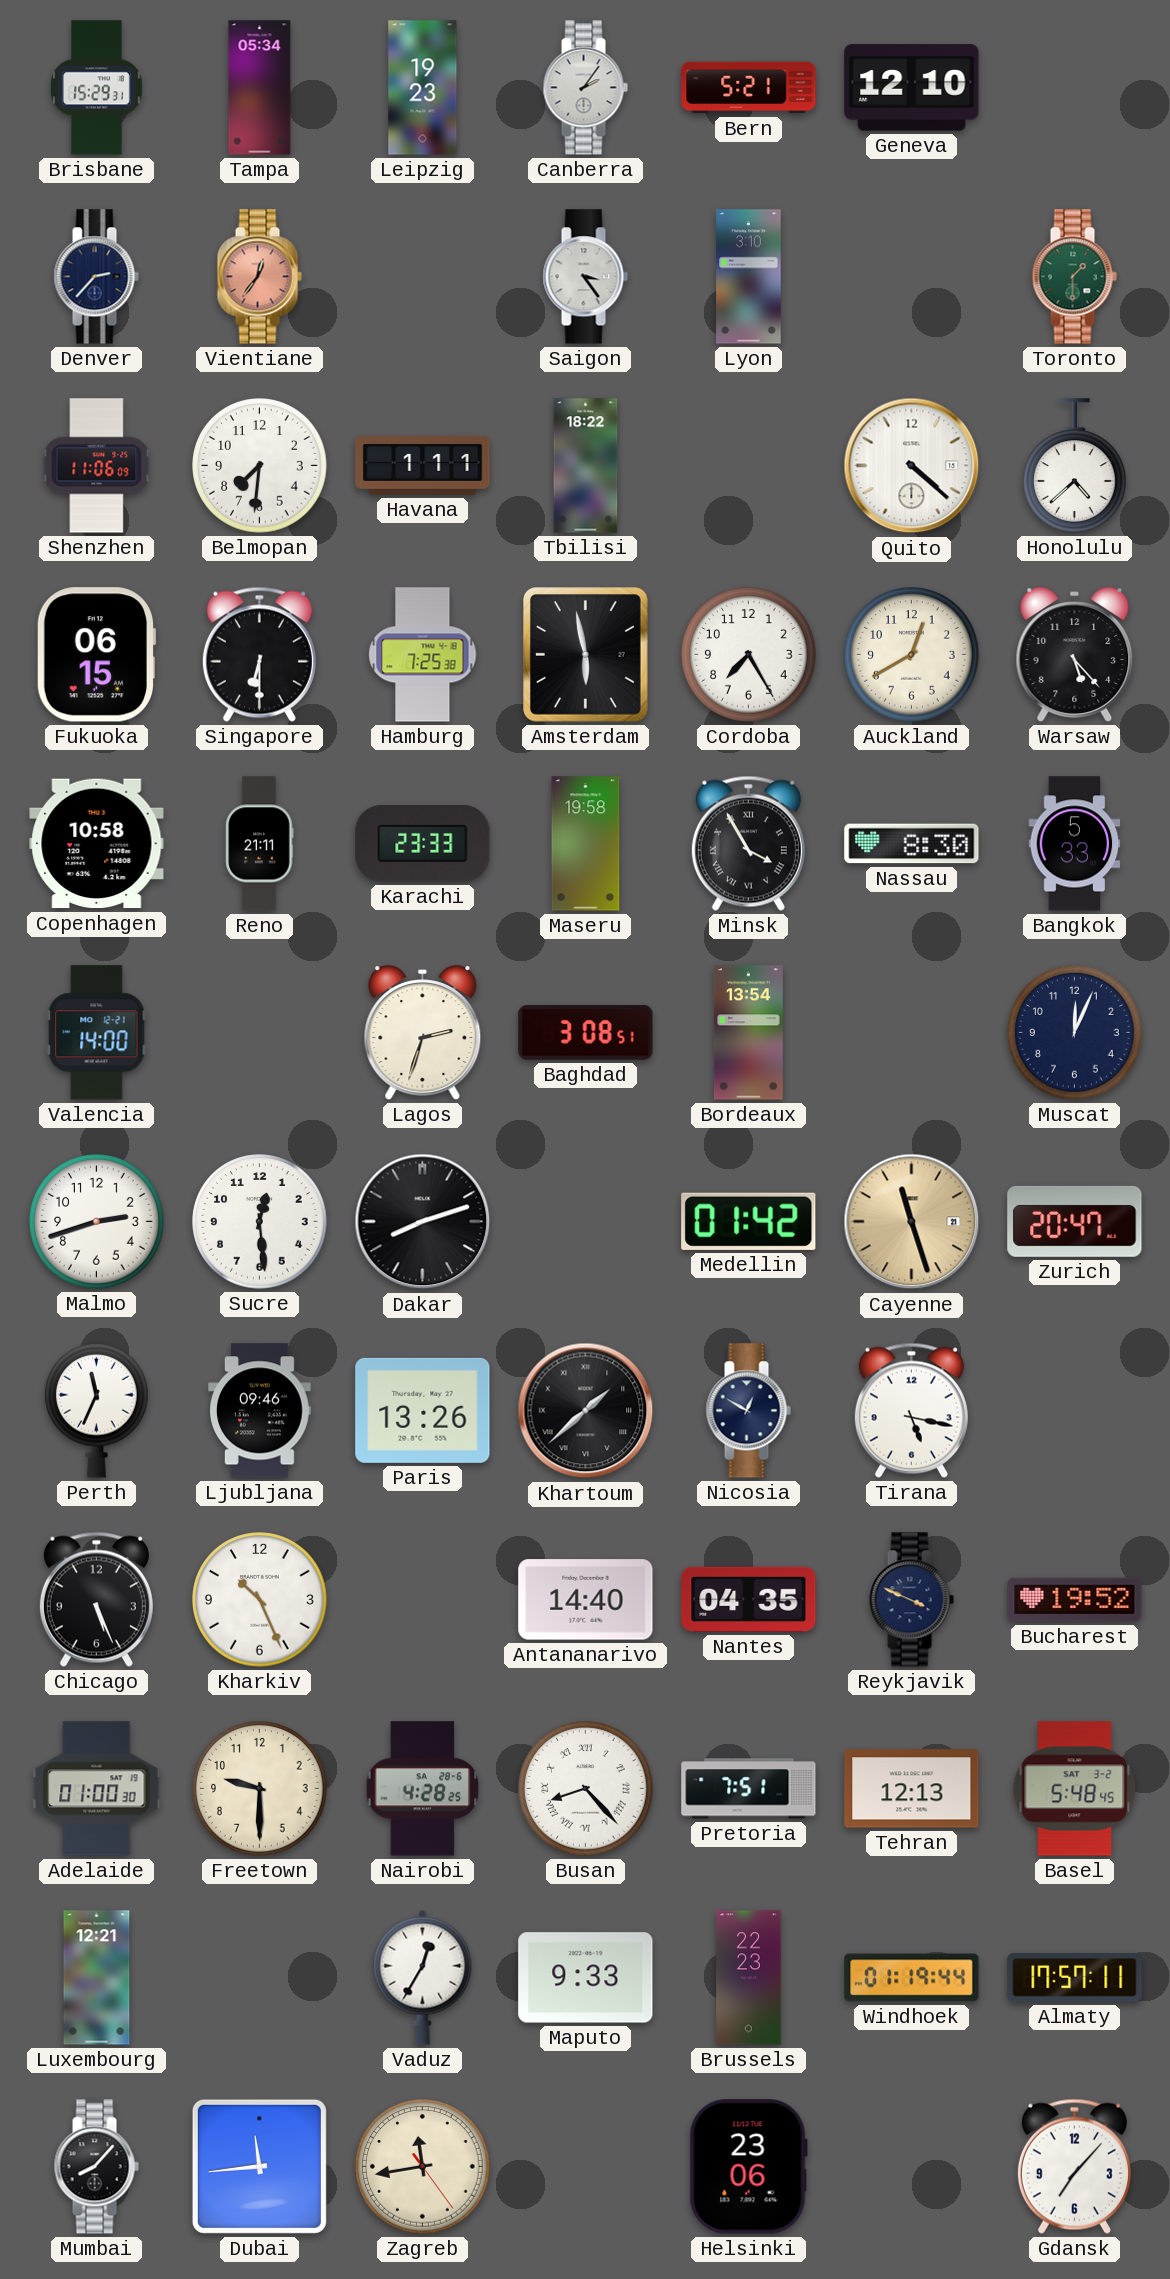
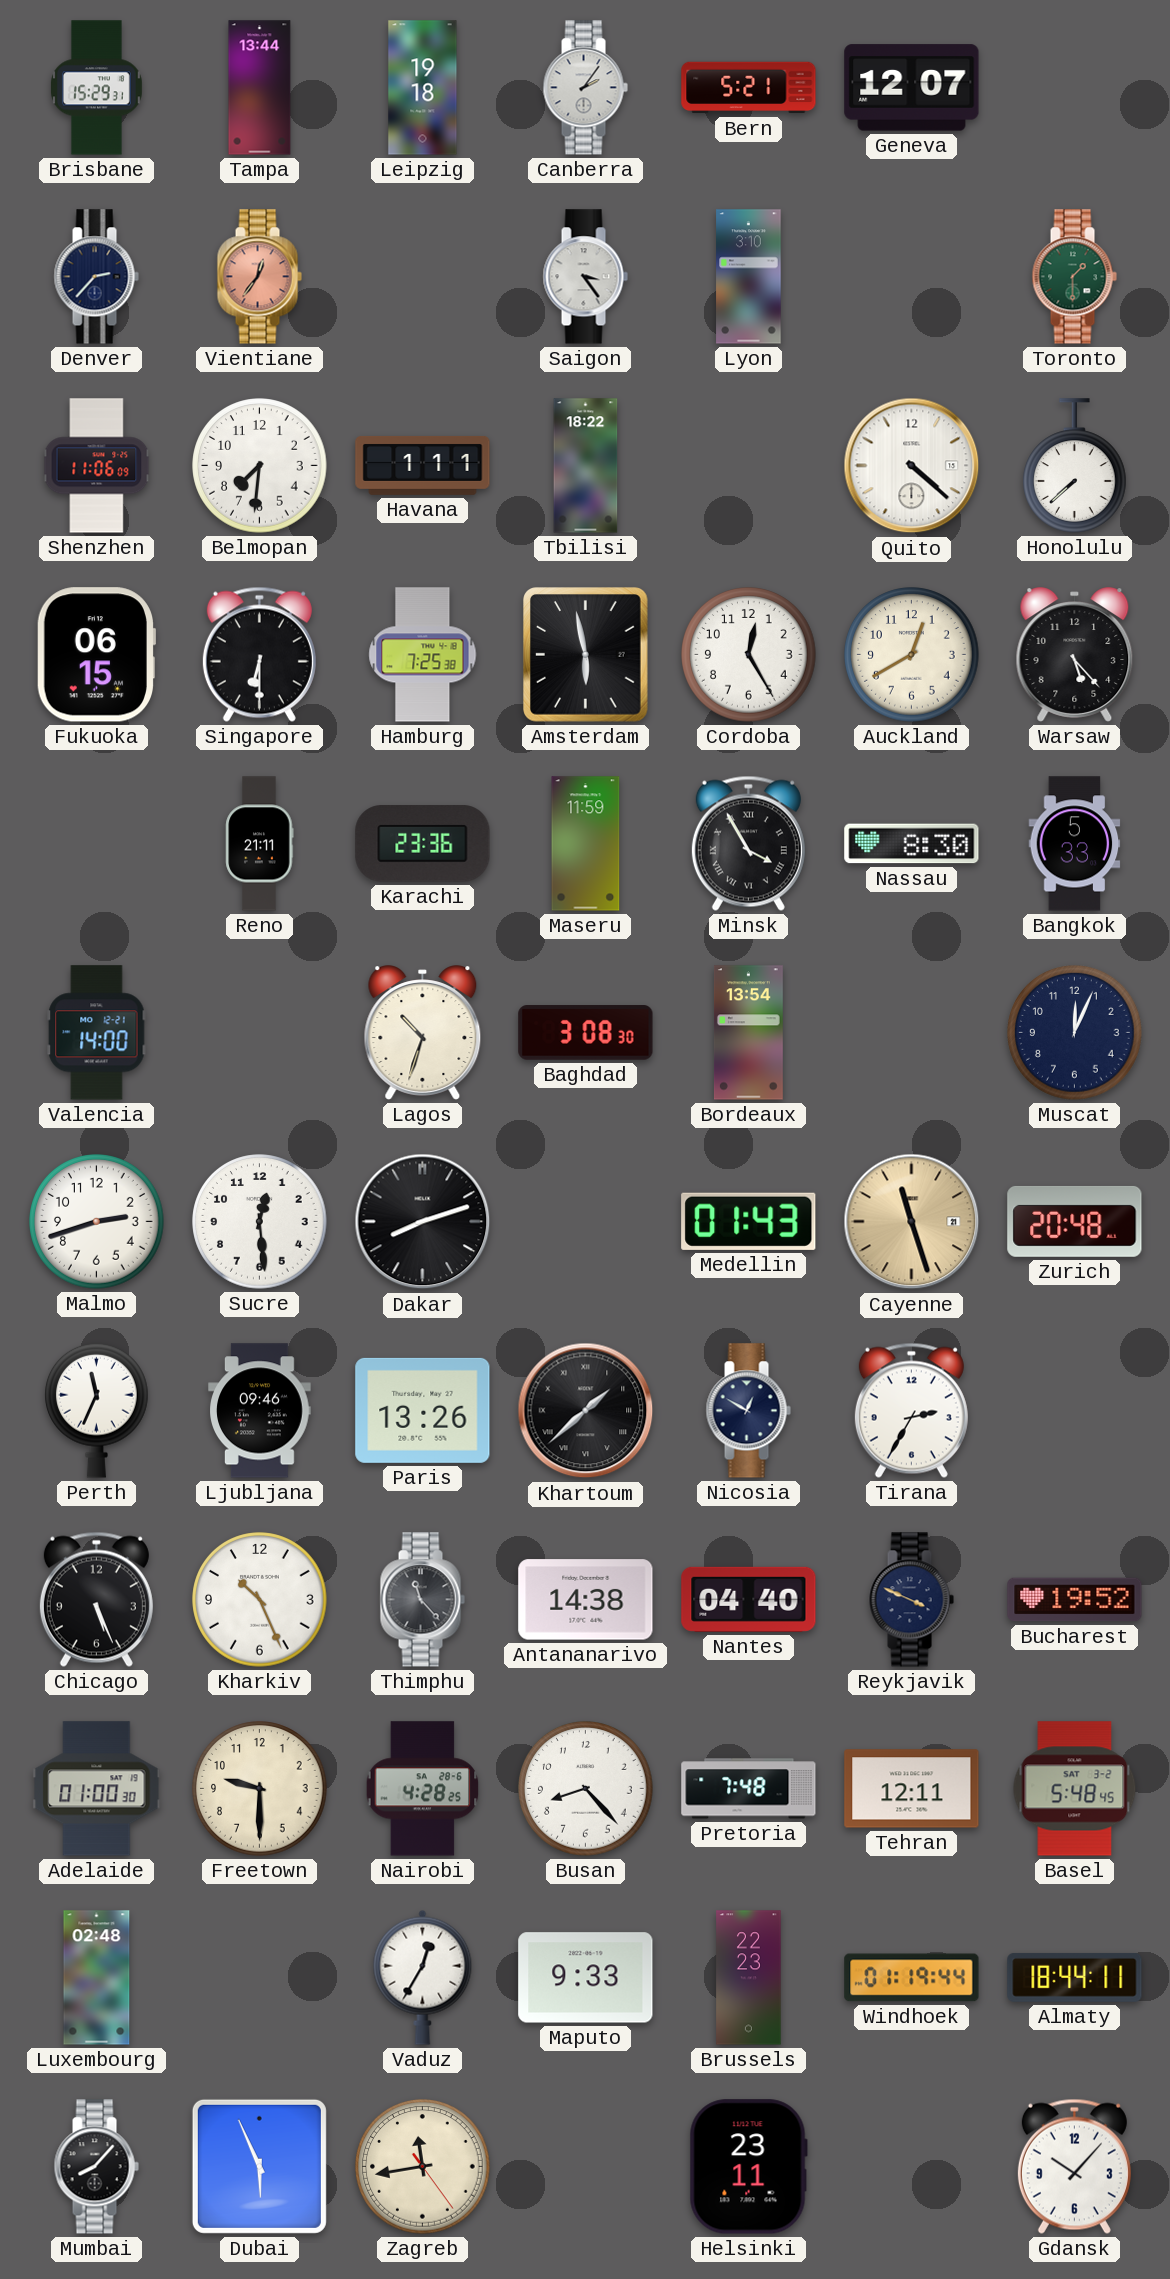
Tampa: 05:34 -> 13:44 (260, 88)
Leipzig: 19:23 -> 19:18 (423, 88)
Geneva: 12:10 -> 12:07 (912, 88)
Honolulu: 4:38 -> 7:38 (1075, 466)
Cordoba: 7:25 -> 12:25 (749, 655)
Copenhagen: 10:58 -> none (97, 844)
Karachi: 23:33 -> 23:36 (423, 844)
Maseru: 19:58 -> 11:59 (586, 844)
Lagos: 2:33 -> 10:33 (423, 1033)
Baghdad: 3:08:51 -> 3:08:30 (586, 1033)
Medellin: 01:42 -> 01:43 (749, 1221)
Zurich: 20:47 -> 20:48 (1075, 1221)
Tirana: 5:17 -> 2:35 (911, 1410)
Thimphu: none -> 11:23 (422, 1600)
Antananarivo: 14:40 -> 14:38 (586, 1600)
Nantes: 04:35 -> 04:40 (749, 1599)
Busan numerals: Roman -> Arabic (586, 1789)
Pretoria: 7:51 -> 7:48 (749, 1789)
Tehran: 12:13 -> 12:11 (912, 1789)
Luxembourg: 12:21 -> 02:48 (97, 1978)
Almaty: 17:57 -> 18:44 (1075, 1977)
Dubai: 11:44 -> 5:56 (259, 2166)
Helsinki: 23:06 -> 23:11 (748, 2167)
Gdansk: 7:07 -> 10:07 (1074, 2166)
